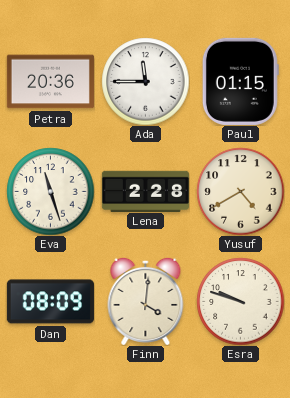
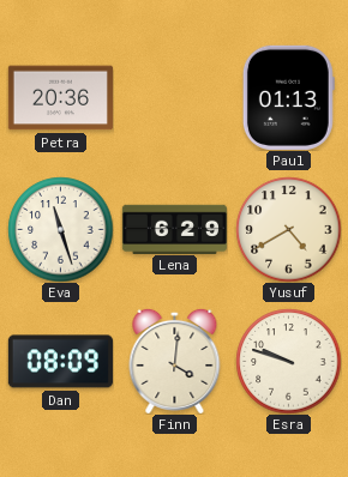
Ada: 11:45 -> none (145, 81)
Paul: 01:15 -> 01:13 (288, 97)
Lena: 2:28 -> 6:29 (174, 229)
